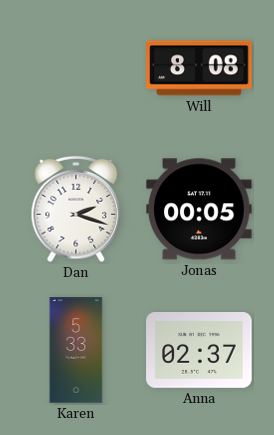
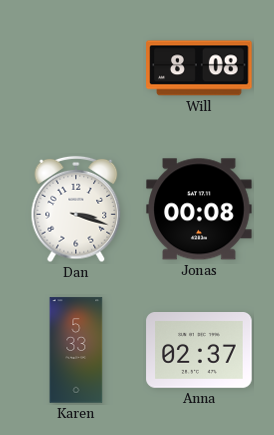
Dan: 2:18 -> 3:18 (76, 209)
Jonas: 00:05 -> 00:08 (199, 209)
